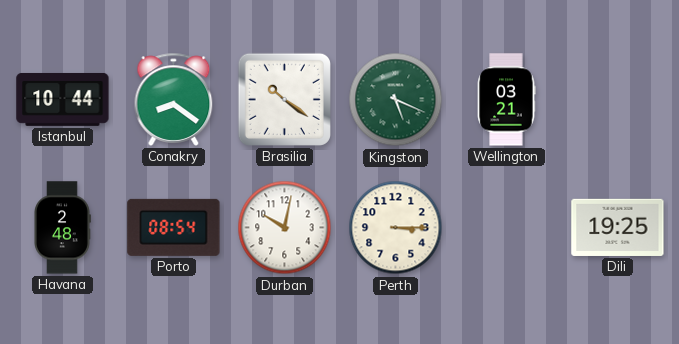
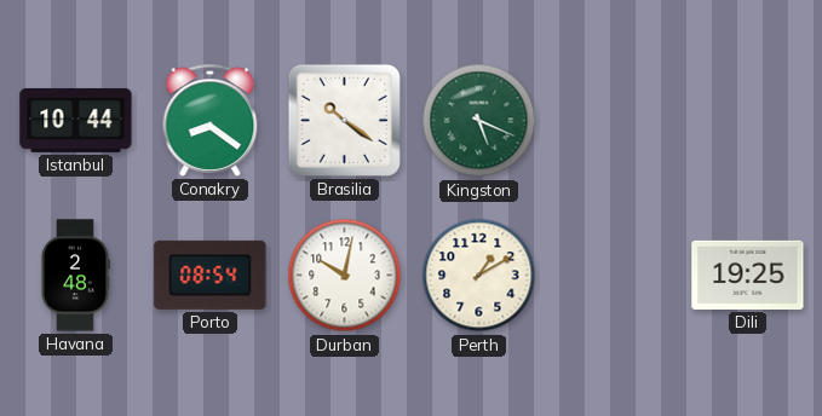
Wellington: 03:21 -> none (506, 100)
Perth: 3:15 -> 1:10 (479, 276)
